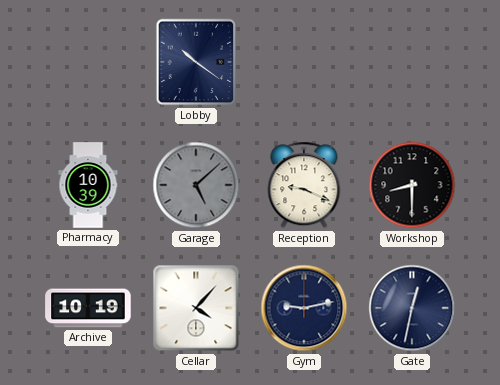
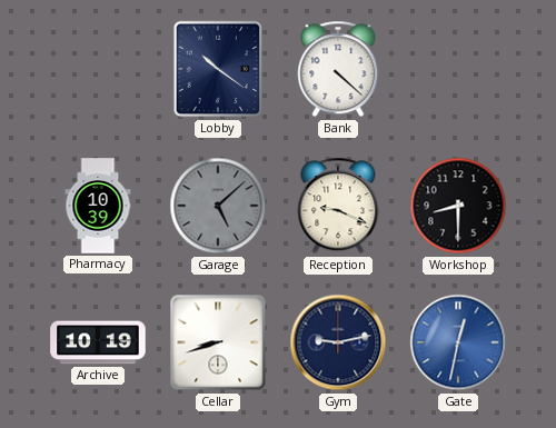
Bank: none -> 4:22 (338, 69)
Cellar: 4:07 -> 8:42 (218, 342)
Gate dial: navy -> blue (458, 342)
